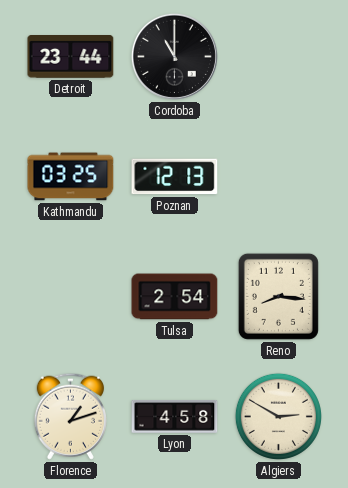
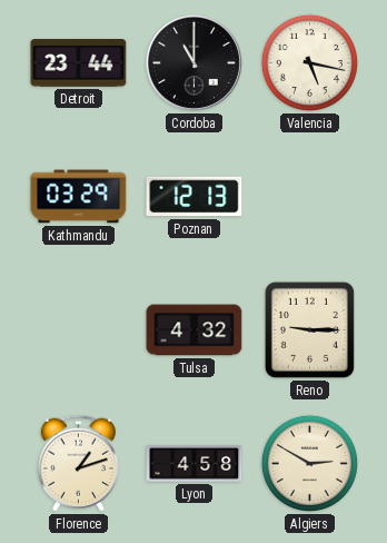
Valencia: none -> 5:17 (309, 62)
Kathmandu: 03:25 -> 03:29 (79, 197)
Tulsa: 2:54 -> 4:32 (195, 330)
Reno: 8:16 -> 9:15 (309, 329)
